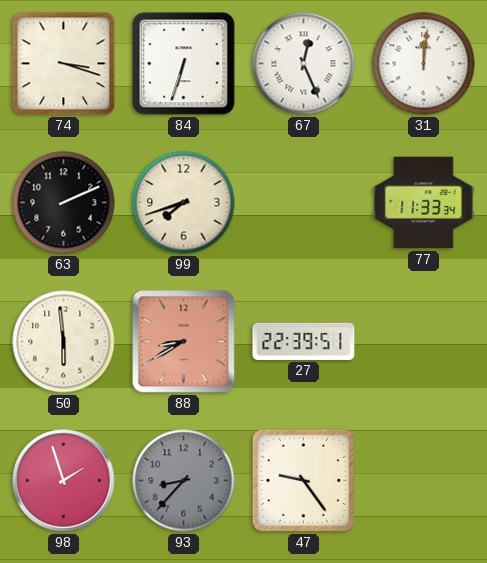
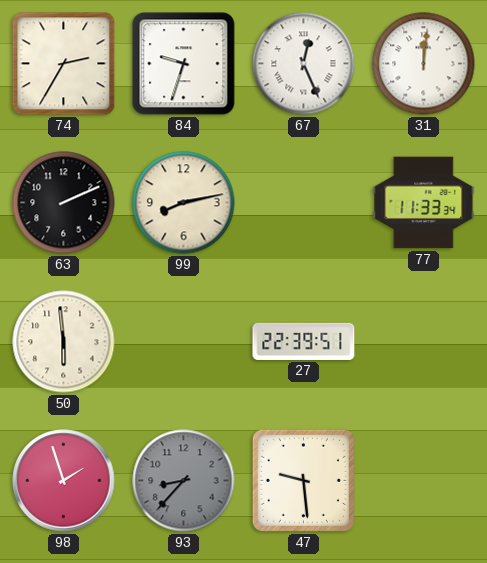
74: 3:18 -> 2:35 (64, 64)
84: 6:33 -> 9:33 (184, 64)
99: 7:42 -> 8:13 (184, 203)
88: 8:40 -> none (184, 342)
47: 9:24 -> 9:29 (303, 480)
